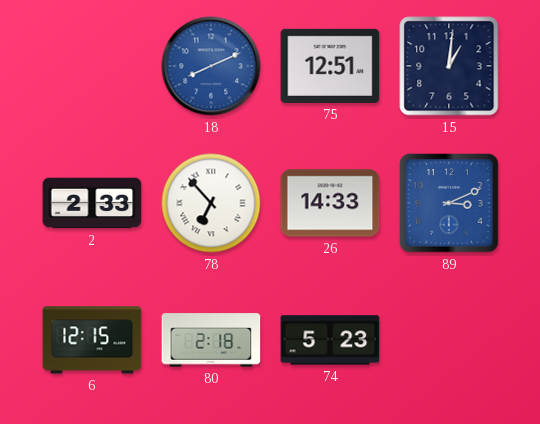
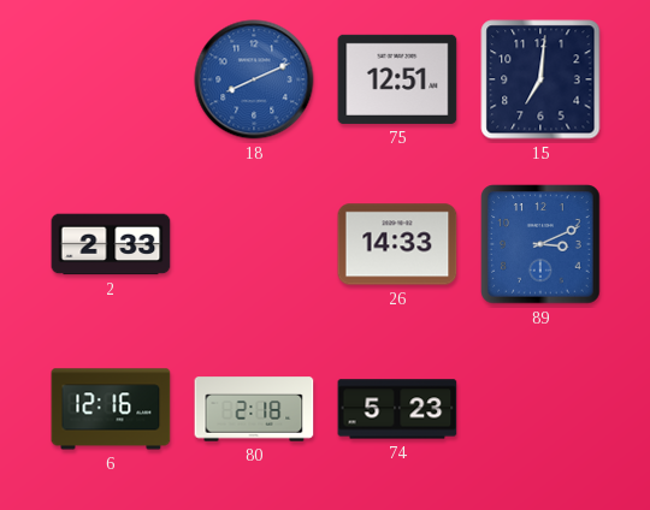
15: 1:01 -> 7:01 (540, 79)
78: 6:53 -> none (211, 203)
6: 12:15 -> 12:16 (111, 409)
